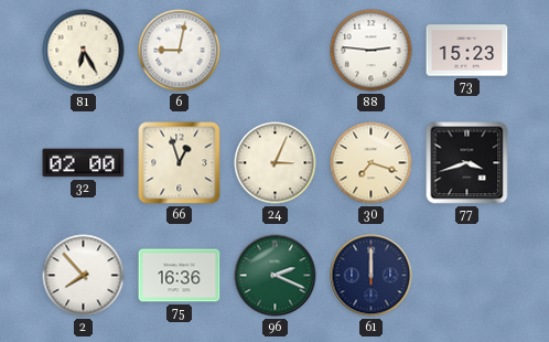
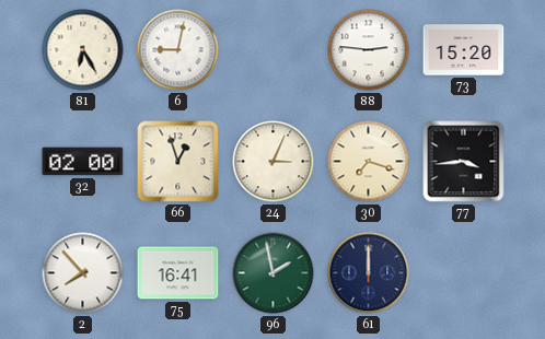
73: 15:23 -> 15:20 (464, 50)
77: 3:42 -> 3:44 (464, 162)
75: 16:36 -> 16:41 (178, 273)
96: 2:19 -> 1:58 (274, 273)
